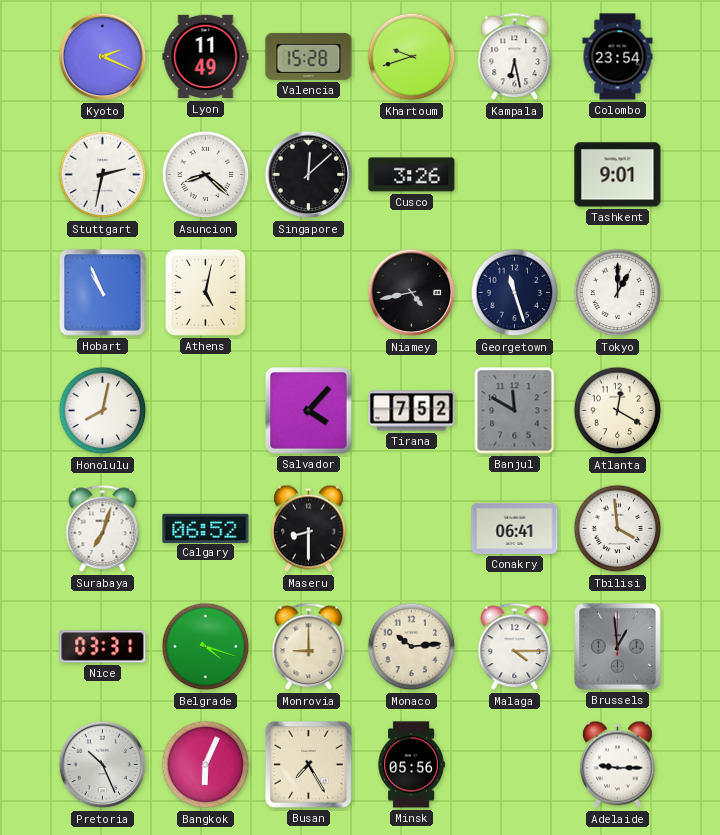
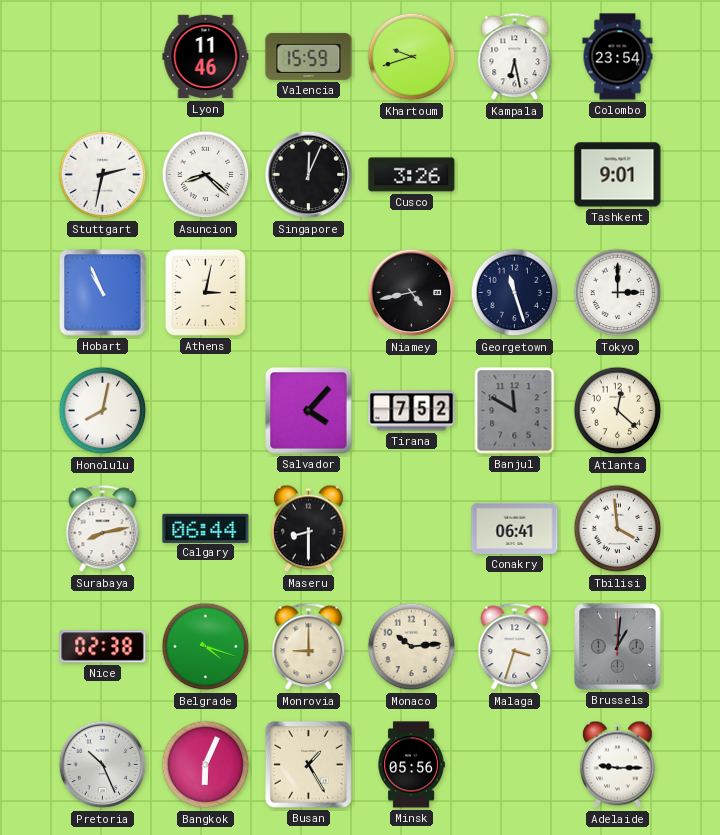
Kyoto: 2:19 -> none (103, 57)
Lyon: 11:49 -> 11:46 (206, 57)
Valencia: 15:28 -> 15:59 (309, 56)
Singapore: 12:08 -> 12:04 (309, 175)
Athens: 5:02 -> 3:02 (205, 292)
Tokyo: 1:00 -> 3:00 (618, 293)
Atlanta: 12:20 -> 12:22 (618, 411)
Surabaya: 7:03 -> 8:13 (103, 529)
Calgary: 06:52 -> 06:44 (206, 528)
Nice: 03:31 -> 02:38 (103, 647)
Malaga: 4:15 -> 3:33 (515, 647)
Brussels: 12:59 -> 1:01 (618, 647)
Busan: 7:25 -> 1:25 (309, 765)
